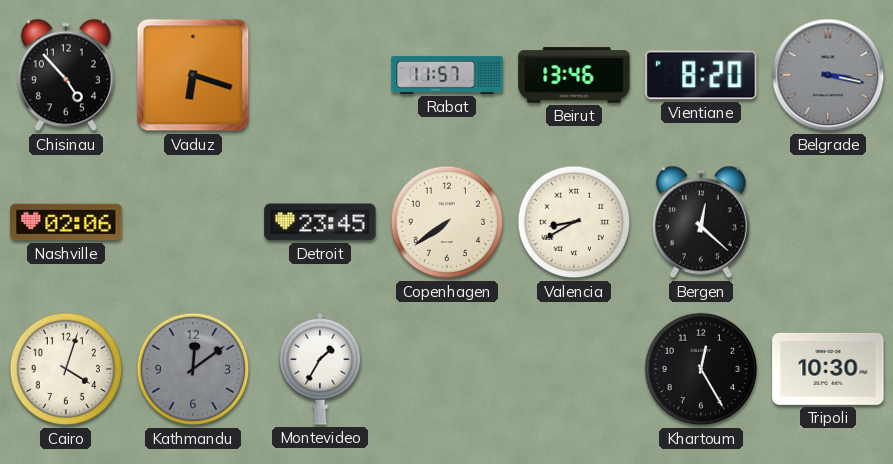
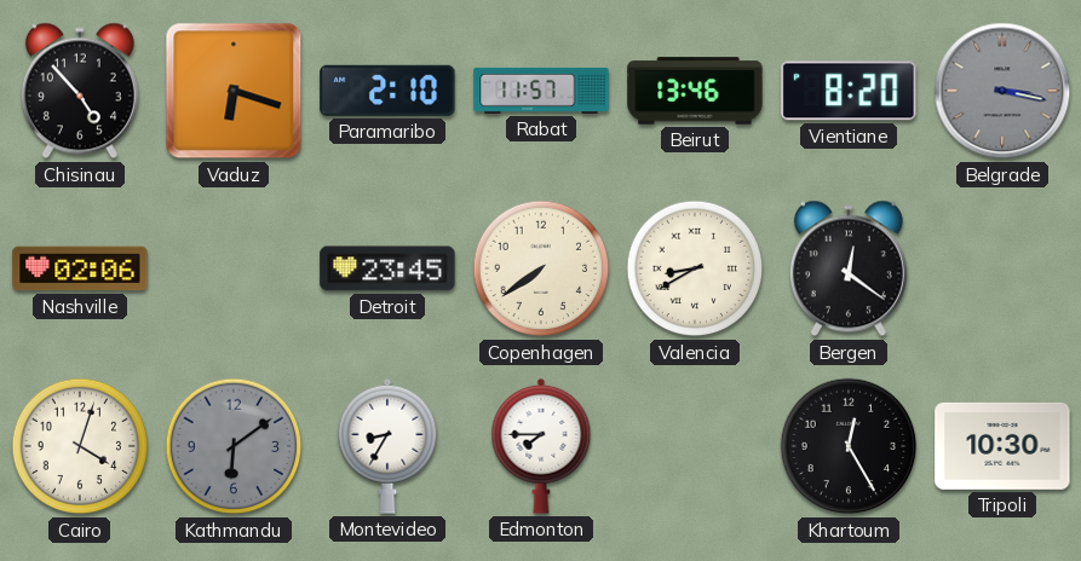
Paramaribo: none -> 2:10 (387, 91)
Bergen: 12:22 -> 12:21 (849, 268)
Kathmandu: 12:09 -> 6:09 (234, 446)
Montevideo: 1:35 -> 8:35 (387, 446)
Edmonton: none -> 7:45 (541, 446)
